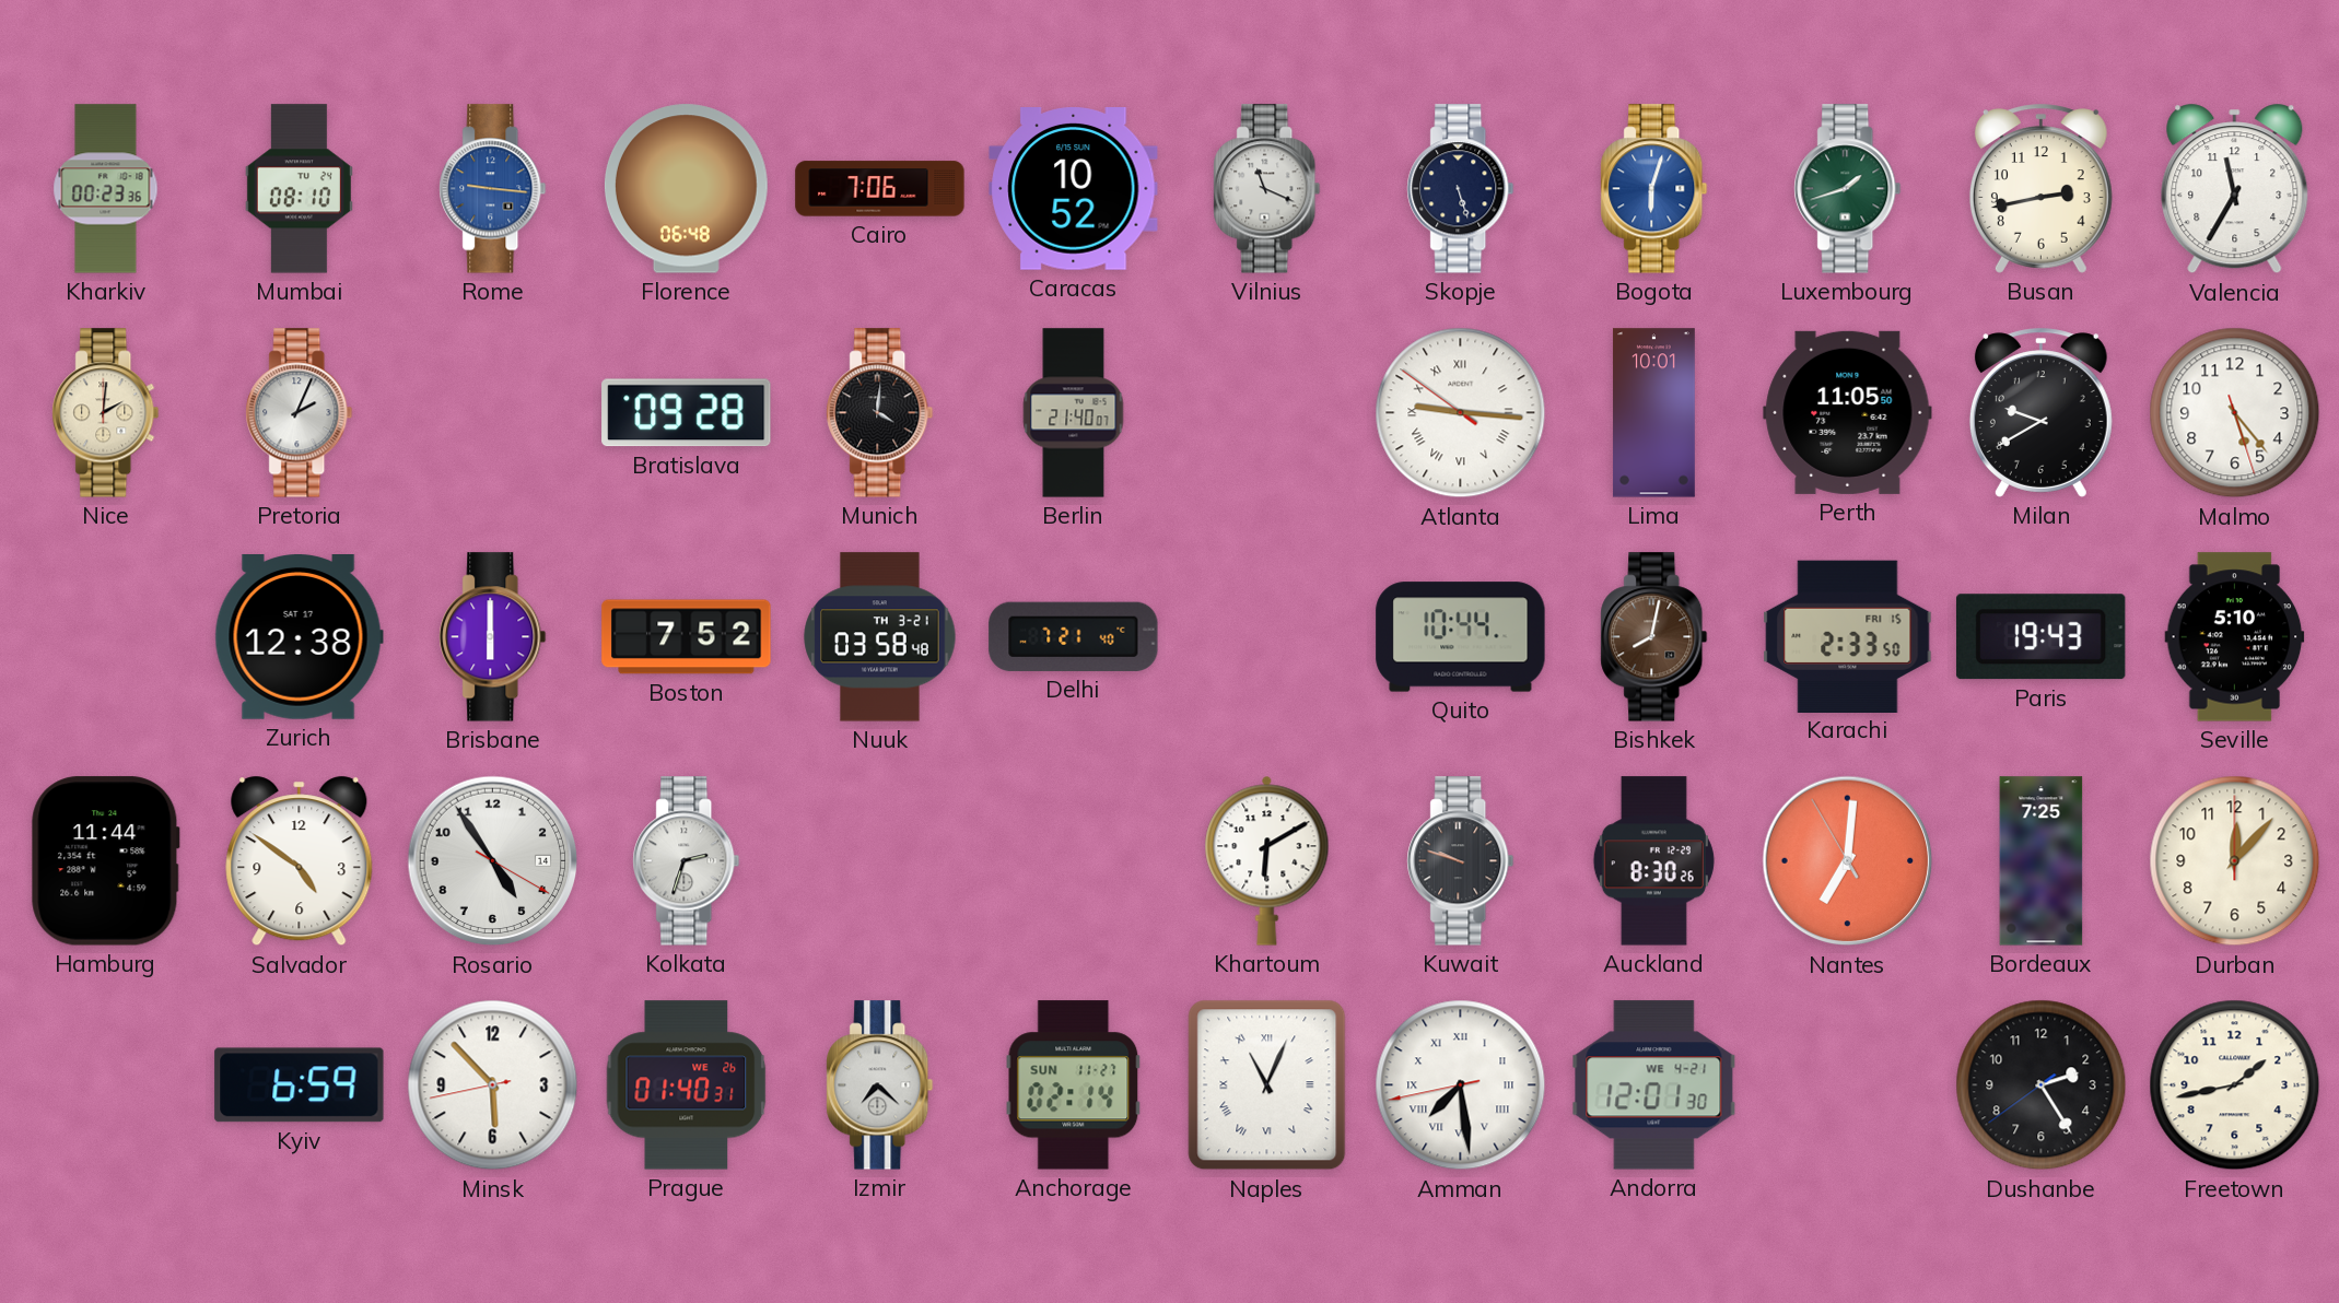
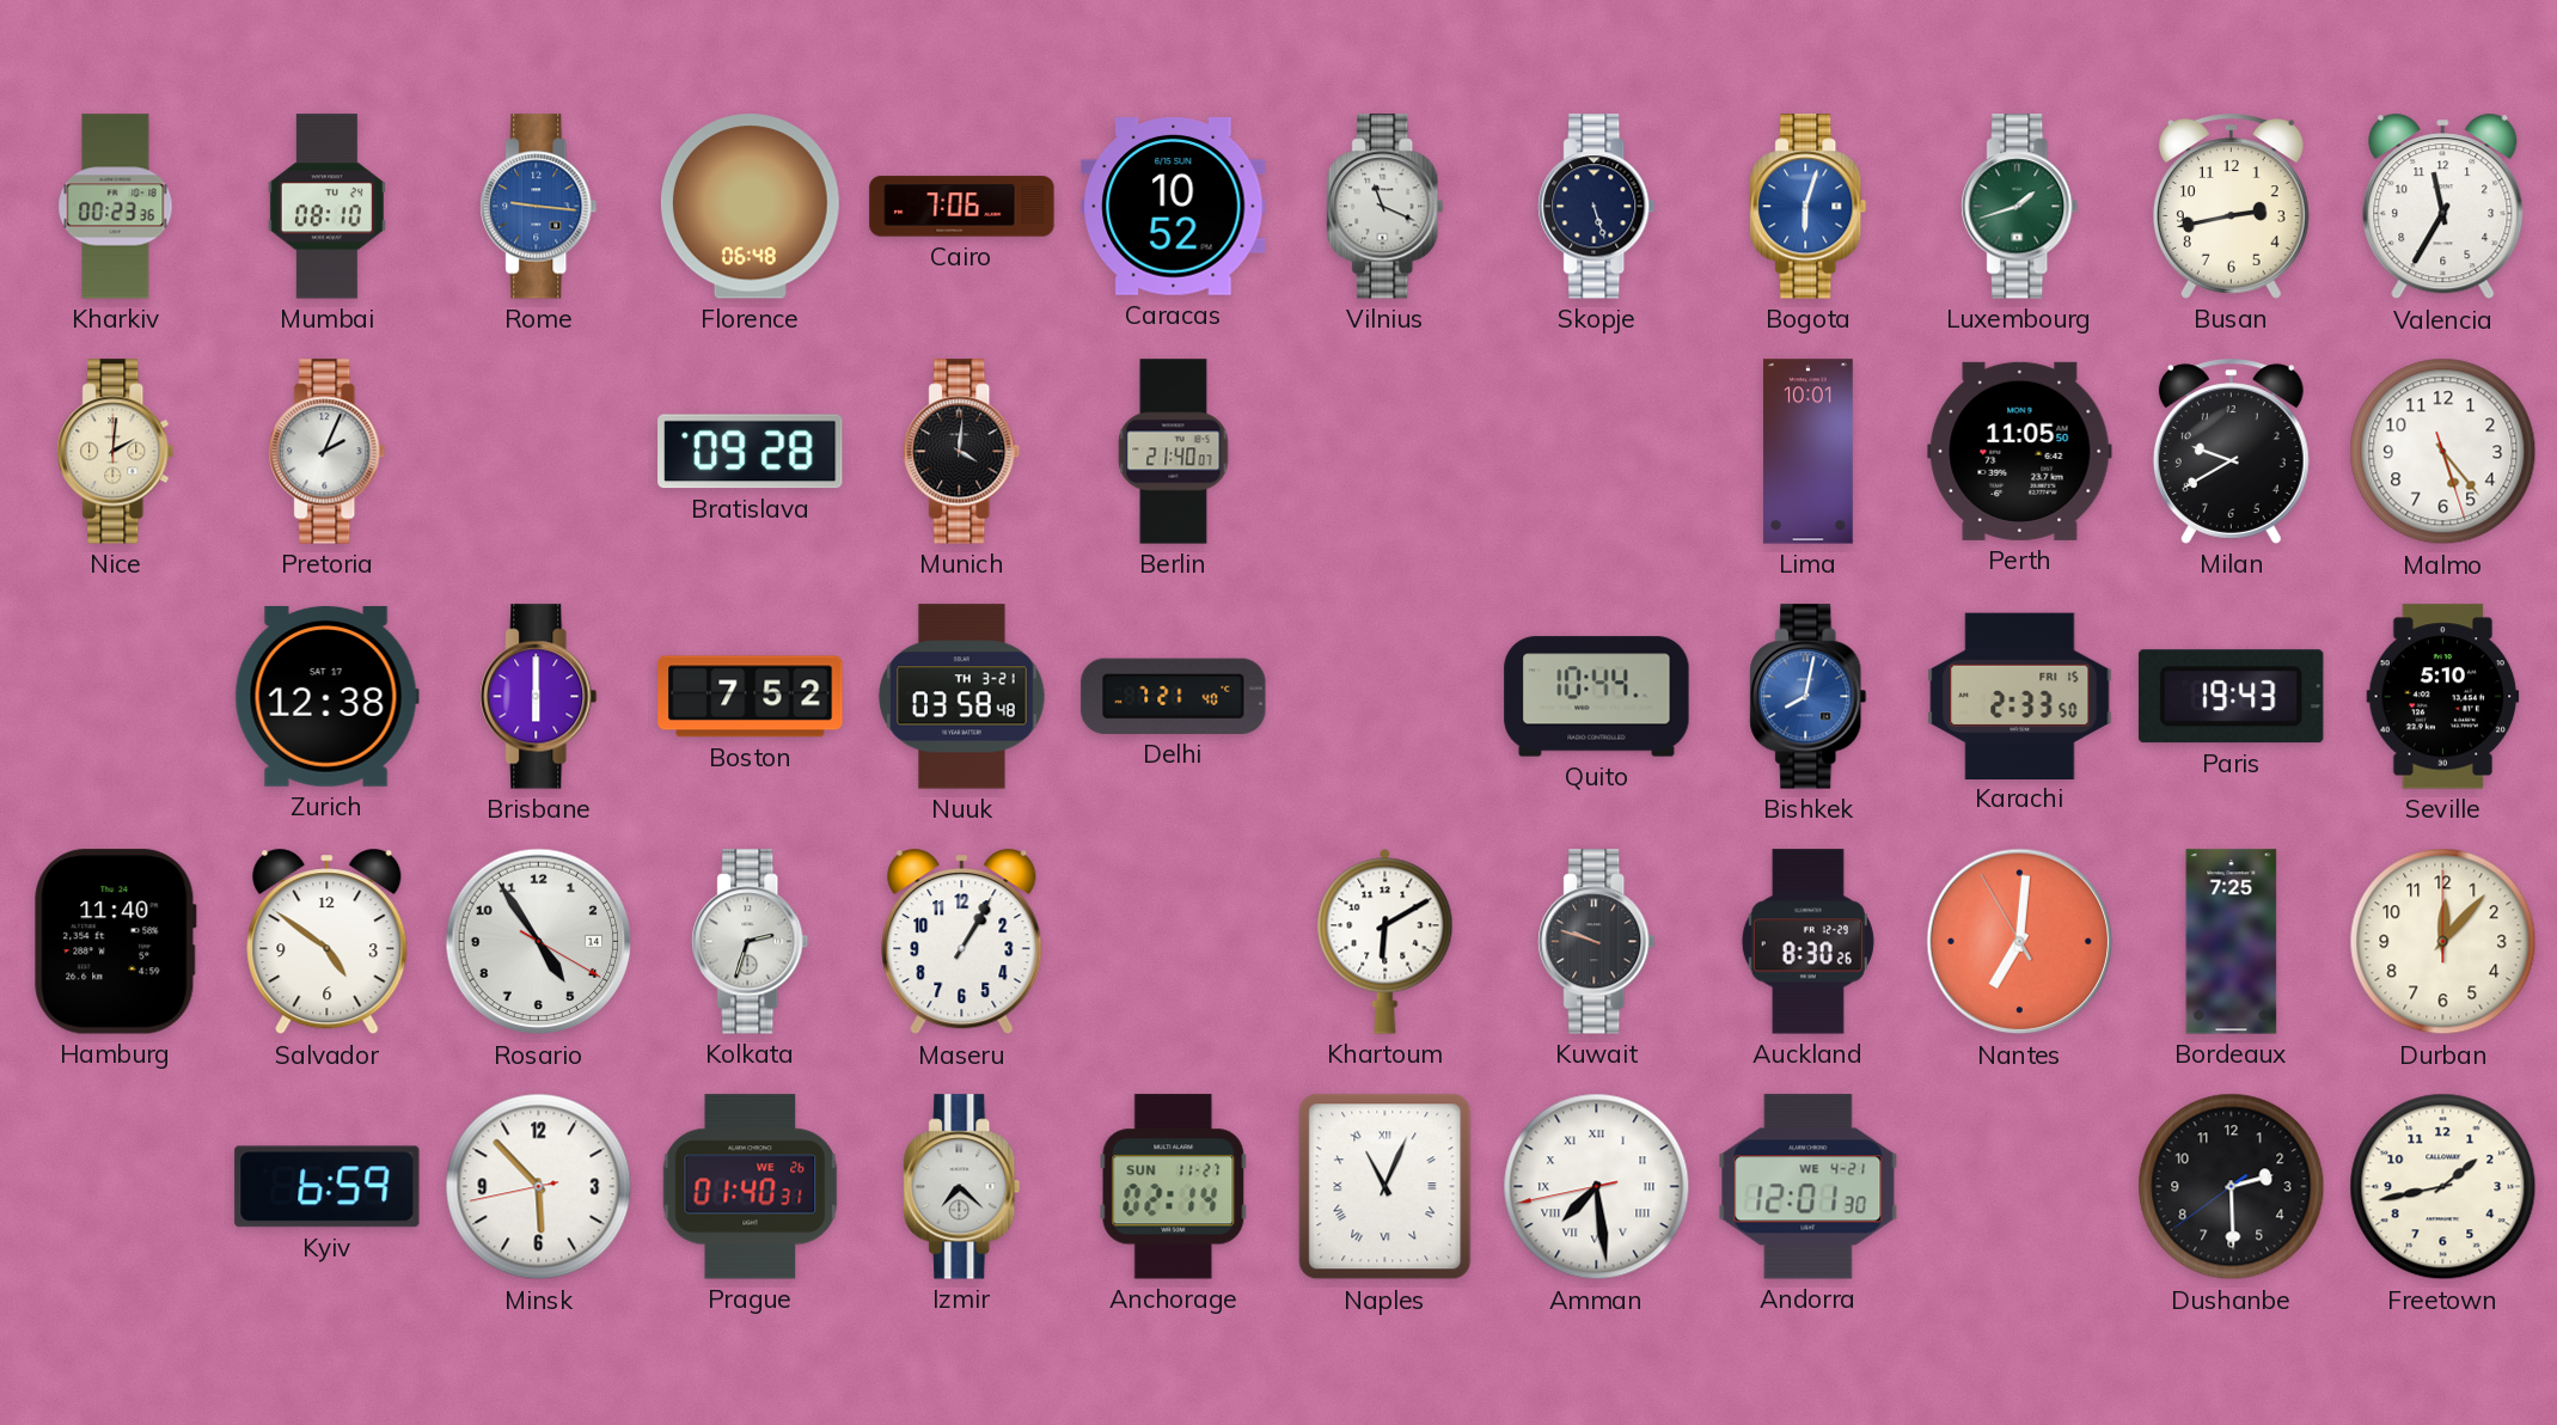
Atlanta: 9:15 -> none (1461, 413)
Bishkek dial: brown -> blue (1809, 697)
Hamburg: 11:44 -> 11:40 (115, 942)
Maseru: none -> 1:05 (962, 942)
Dushanbe: 2:24 -> 2:29 (2232, 1187)
